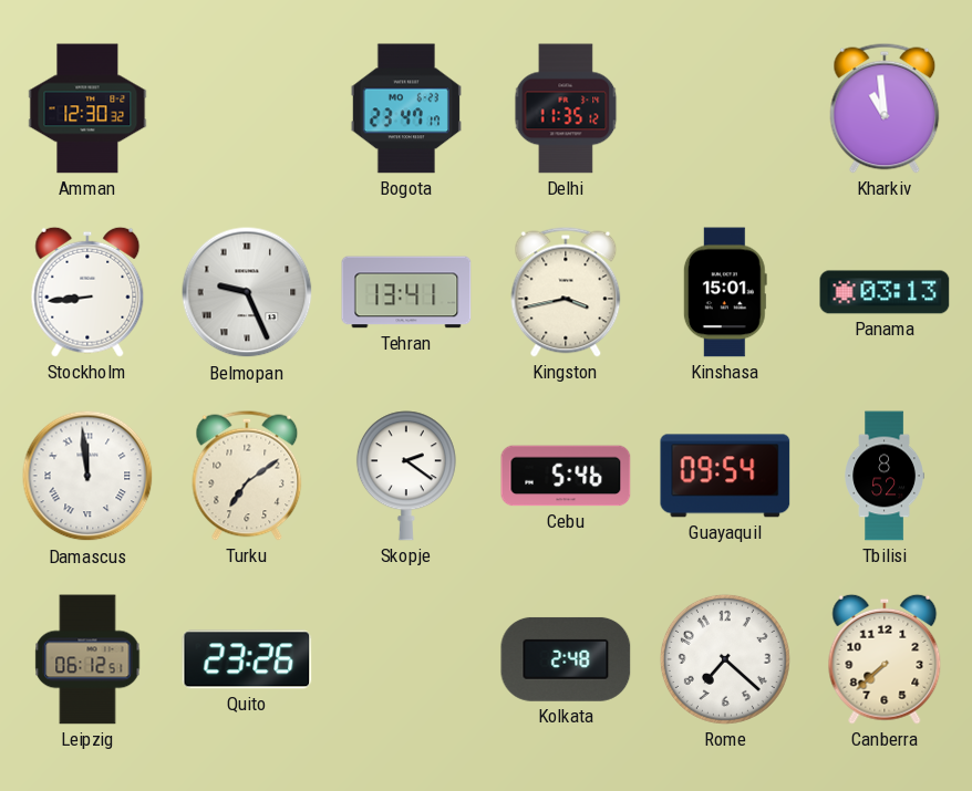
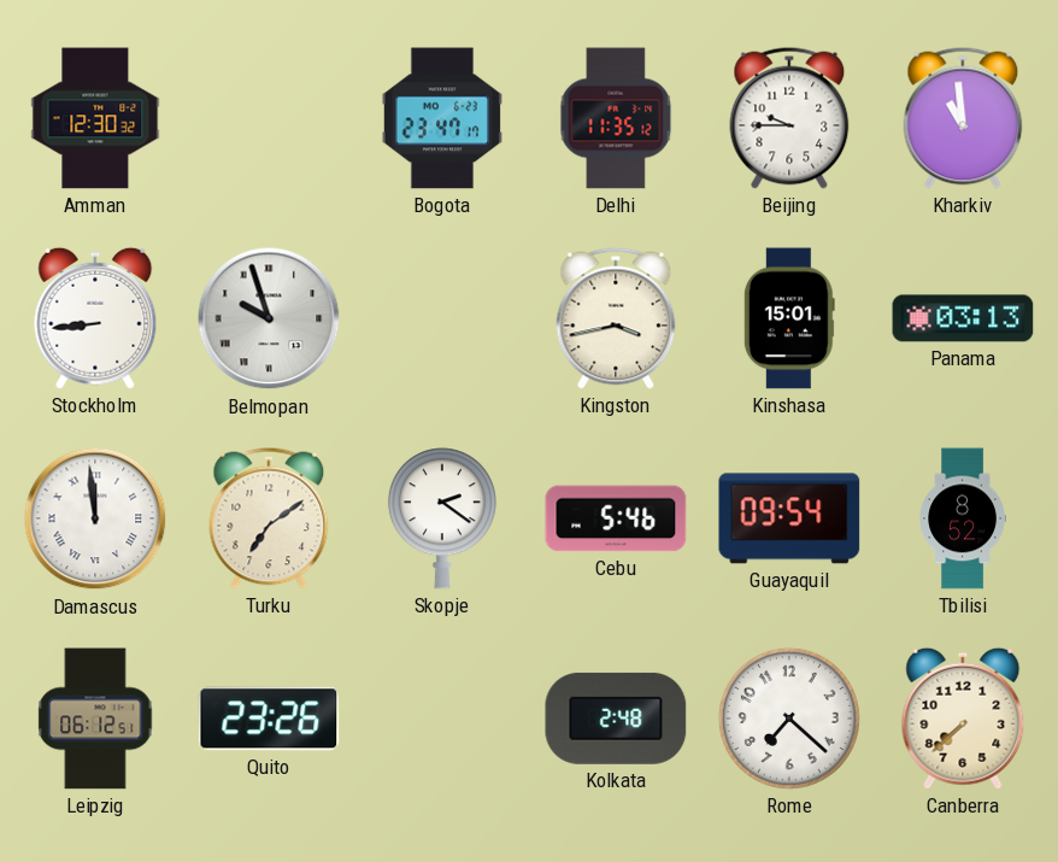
Beijing: none -> 9:45 (789, 118)
Belmopan: 9:26 -> 9:57 (269, 318)
Tehran: 13:41 -> none (406, 292)
